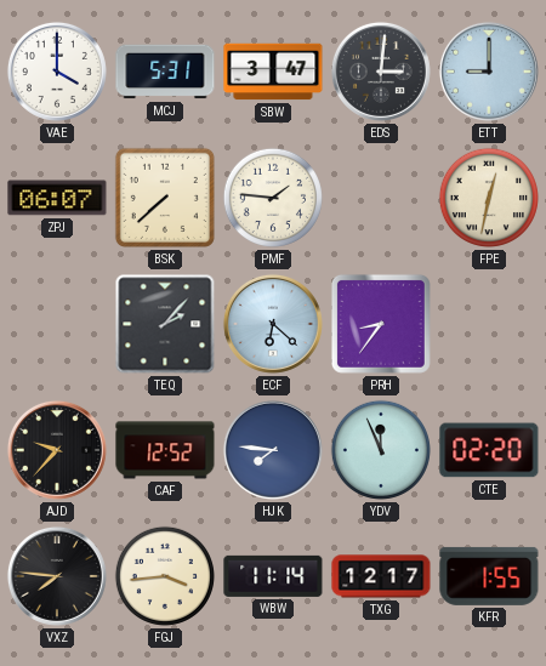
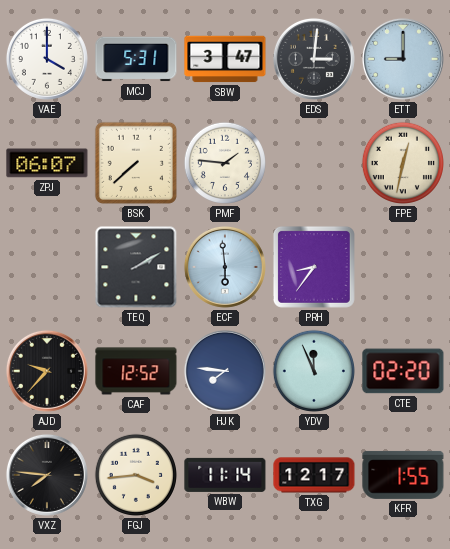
TEQ: 2:07 -> 2:10 (136, 267)
ECF: 6:22 -> 5:59 (225, 267)
